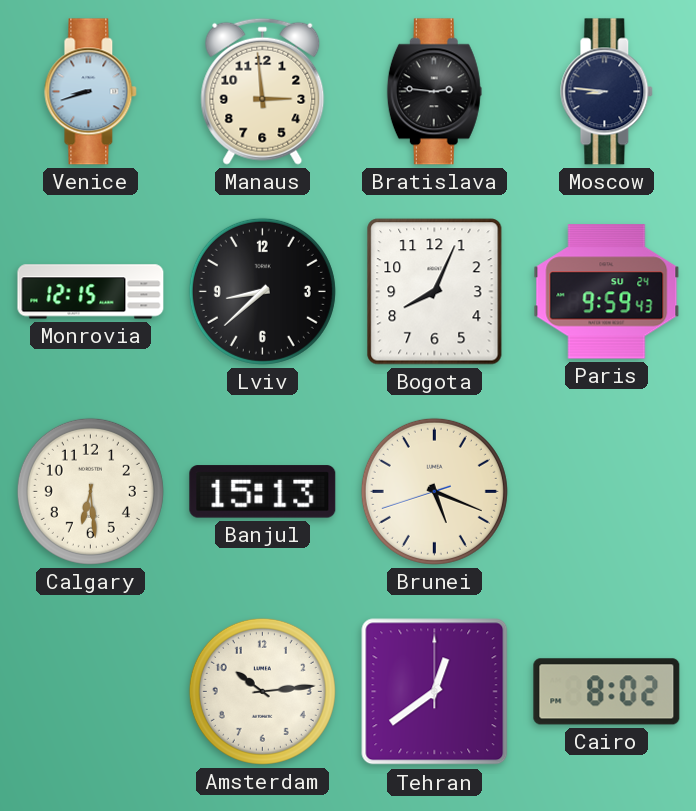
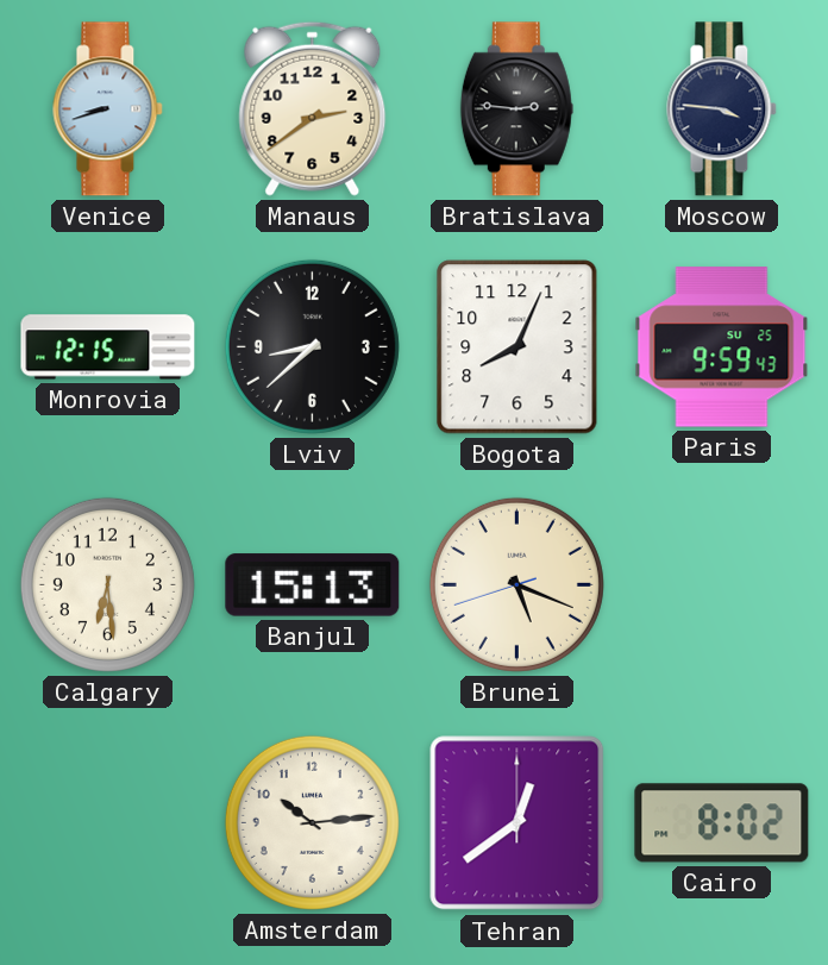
Manaus: 2:59 -> 2:39 (313, 108)
Moscow: 8:46 -> 3:46 (722, 109)
Paris date: SU 24 -> SU 25 (722, 347)
